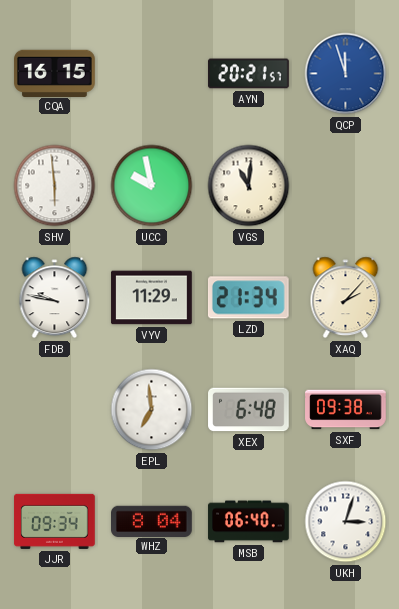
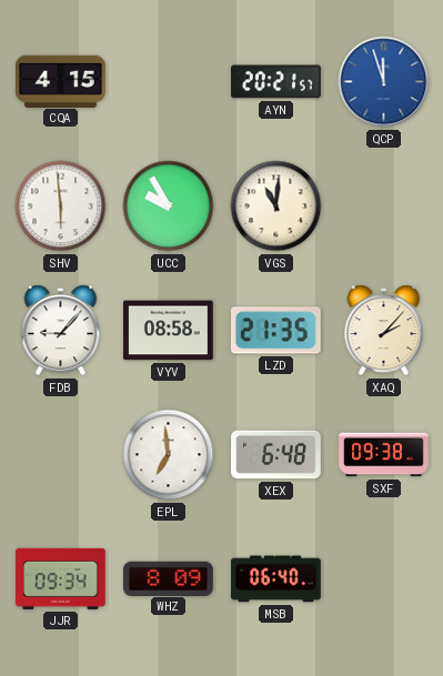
CQA: 16:15 -> 4:15 (61, 81)
UCC: 9:58 -> 9:55 (169, 206)
FDB: 9:47 -> 9:07 (61, 331)
VYV: 11:29 -> 08:58 (169, 331)
LZD: 21:34 -> 21:35 (275, 331)
WHZ: 8:04 -> 8:09 (169, 578)
UKH: 3:03 -> none (346, 522)
